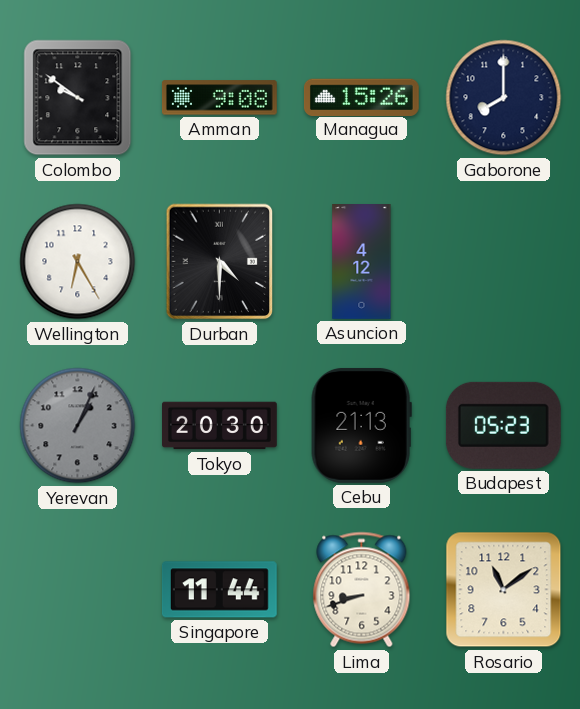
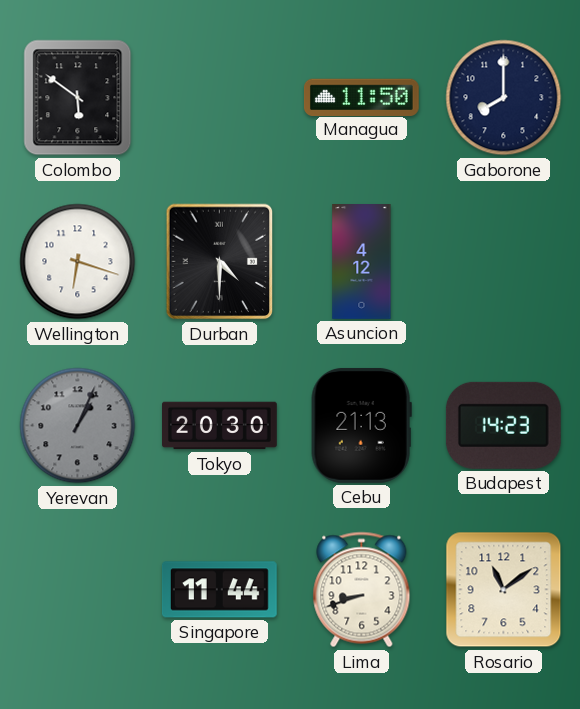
Colombo: 9:51 -> 5:51 (78, 98)
Amman: 9:08 -> none (219, 98)
Managua: 15:26 -> 11:50 (361, 97)
Wellington: 6:25 -> 6:18 (78, 262)
Budapest: 05:23 -> 14:23 (503, 425)
